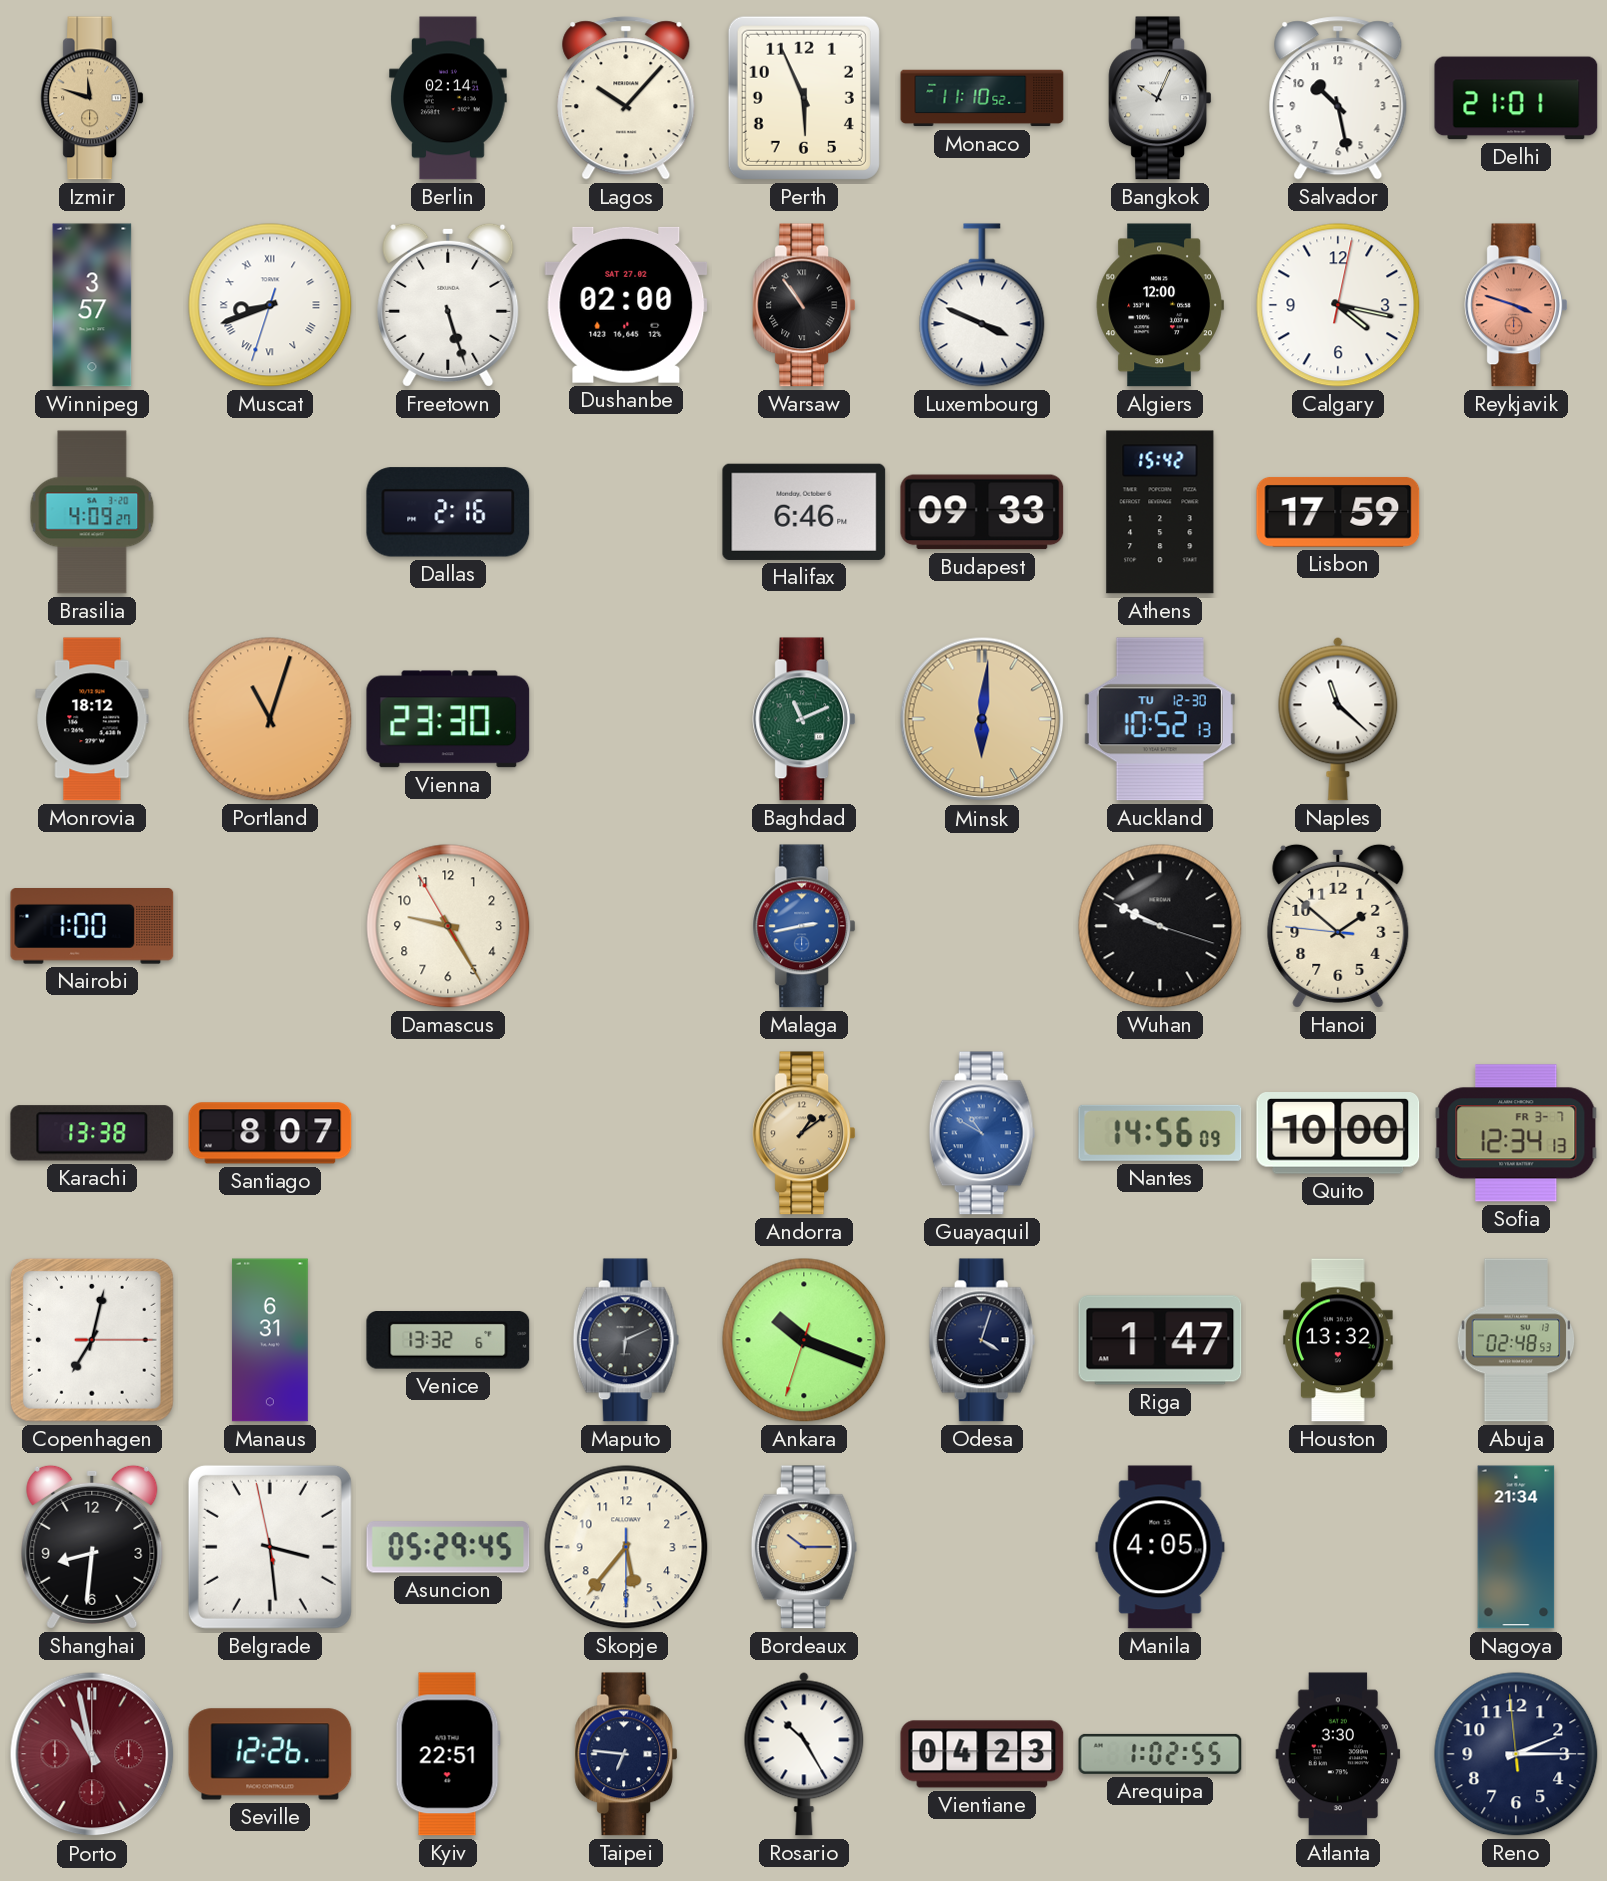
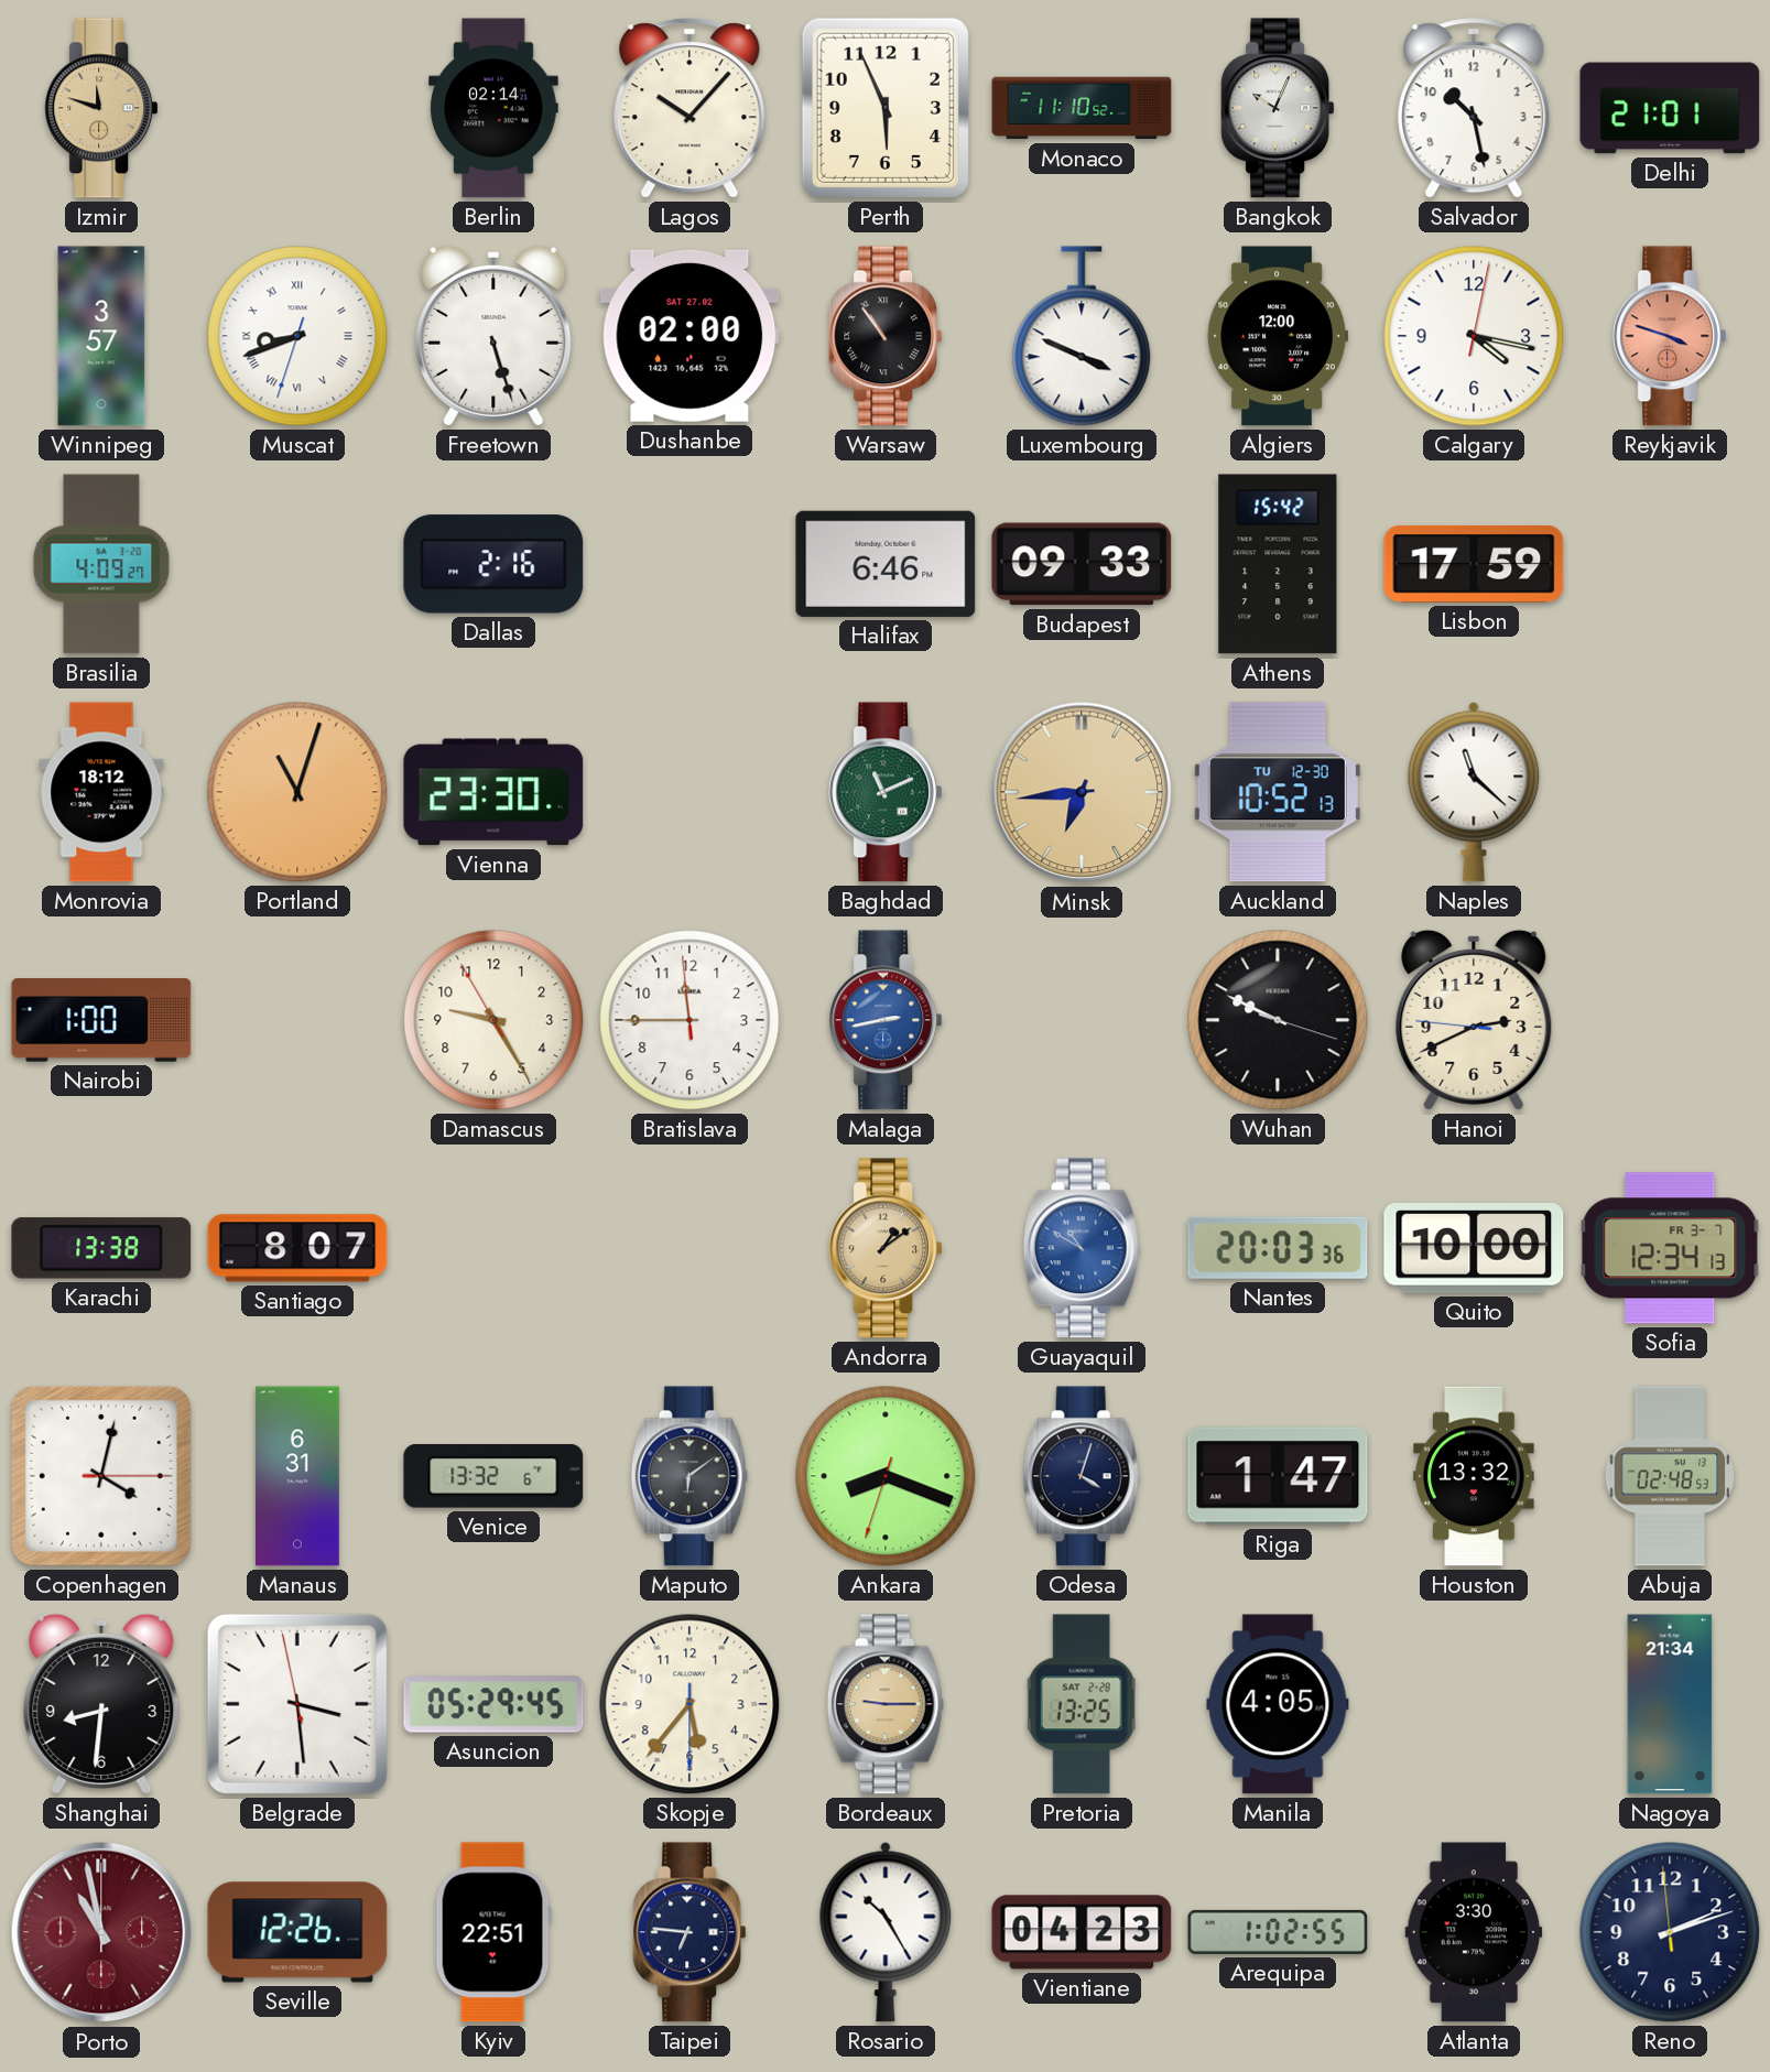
Minsk: 6:01 -> 6:44 (1082, 792)
Bratislava: none -> 11:44 (689, 1020)
Hanoi: 1:51 -> 2:40 (1474, 1020)
Nantes: 14:56 -> 20:03 (1278, 1248)
Copenhagen: 7:02 -> 4:02 (101, 1476)
Maputo: 6:11 -> 6:09 (689, 1476)
Ankara: 10:18 -> 8:18 (886, 1476)
Bordeaux: 10:15 -> 9:15 (886, 1704)
Pretoria: none -> 13:25 (1082, 1704)
Reno: 2:14 -> 2:11 (1670, 1932)
